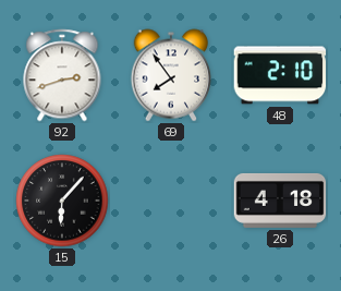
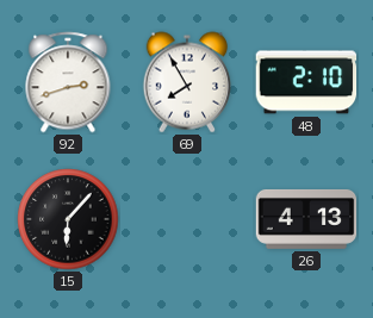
69: 7:54 -> 7:55 (187, 82)
26: 4:18 -> 4:13 (306, 219)
